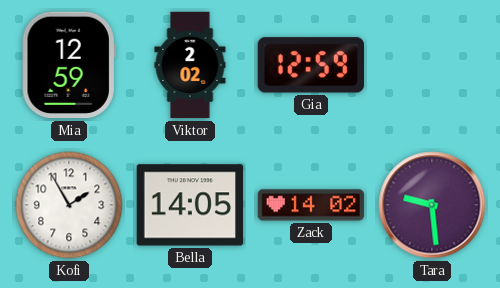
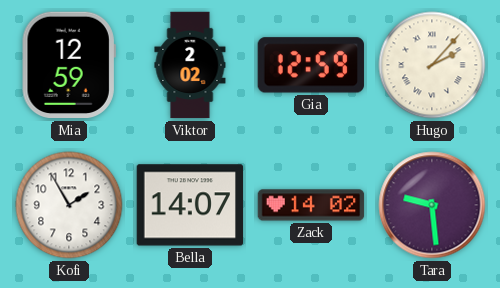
Hugo: none -> 2:07 (432, 65)
Bella: 14:05 -> 14:07 (190, 205)
